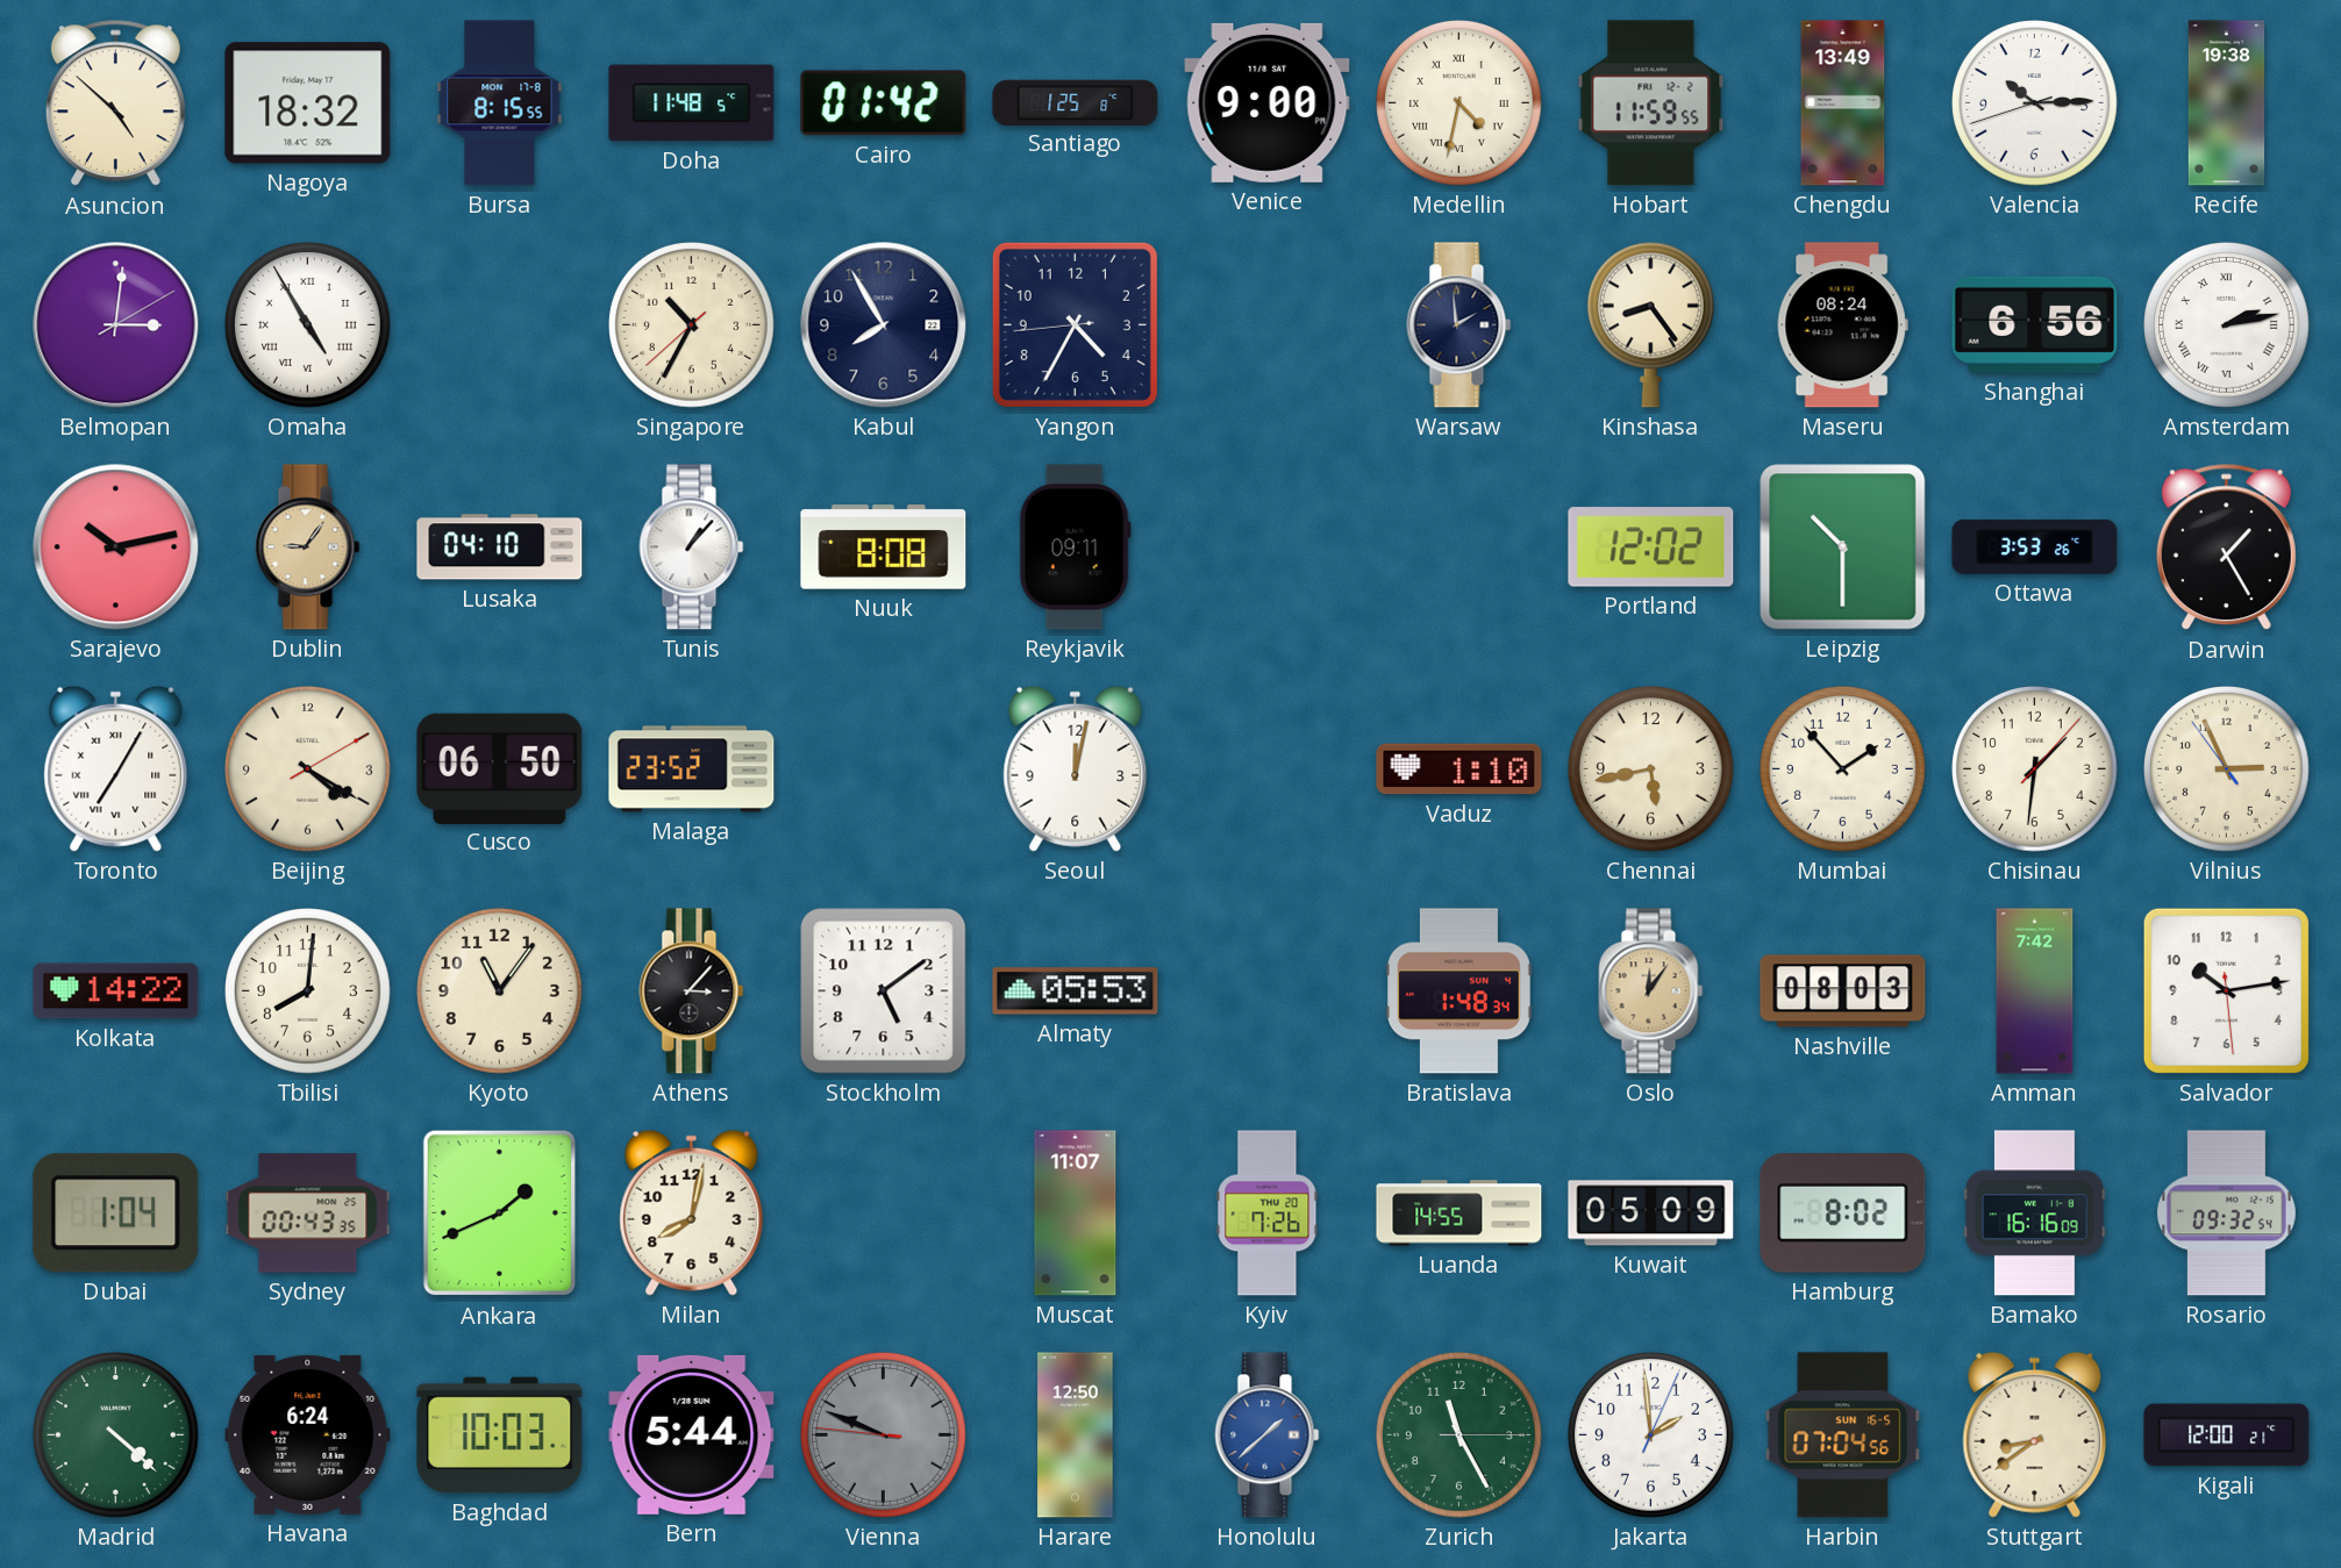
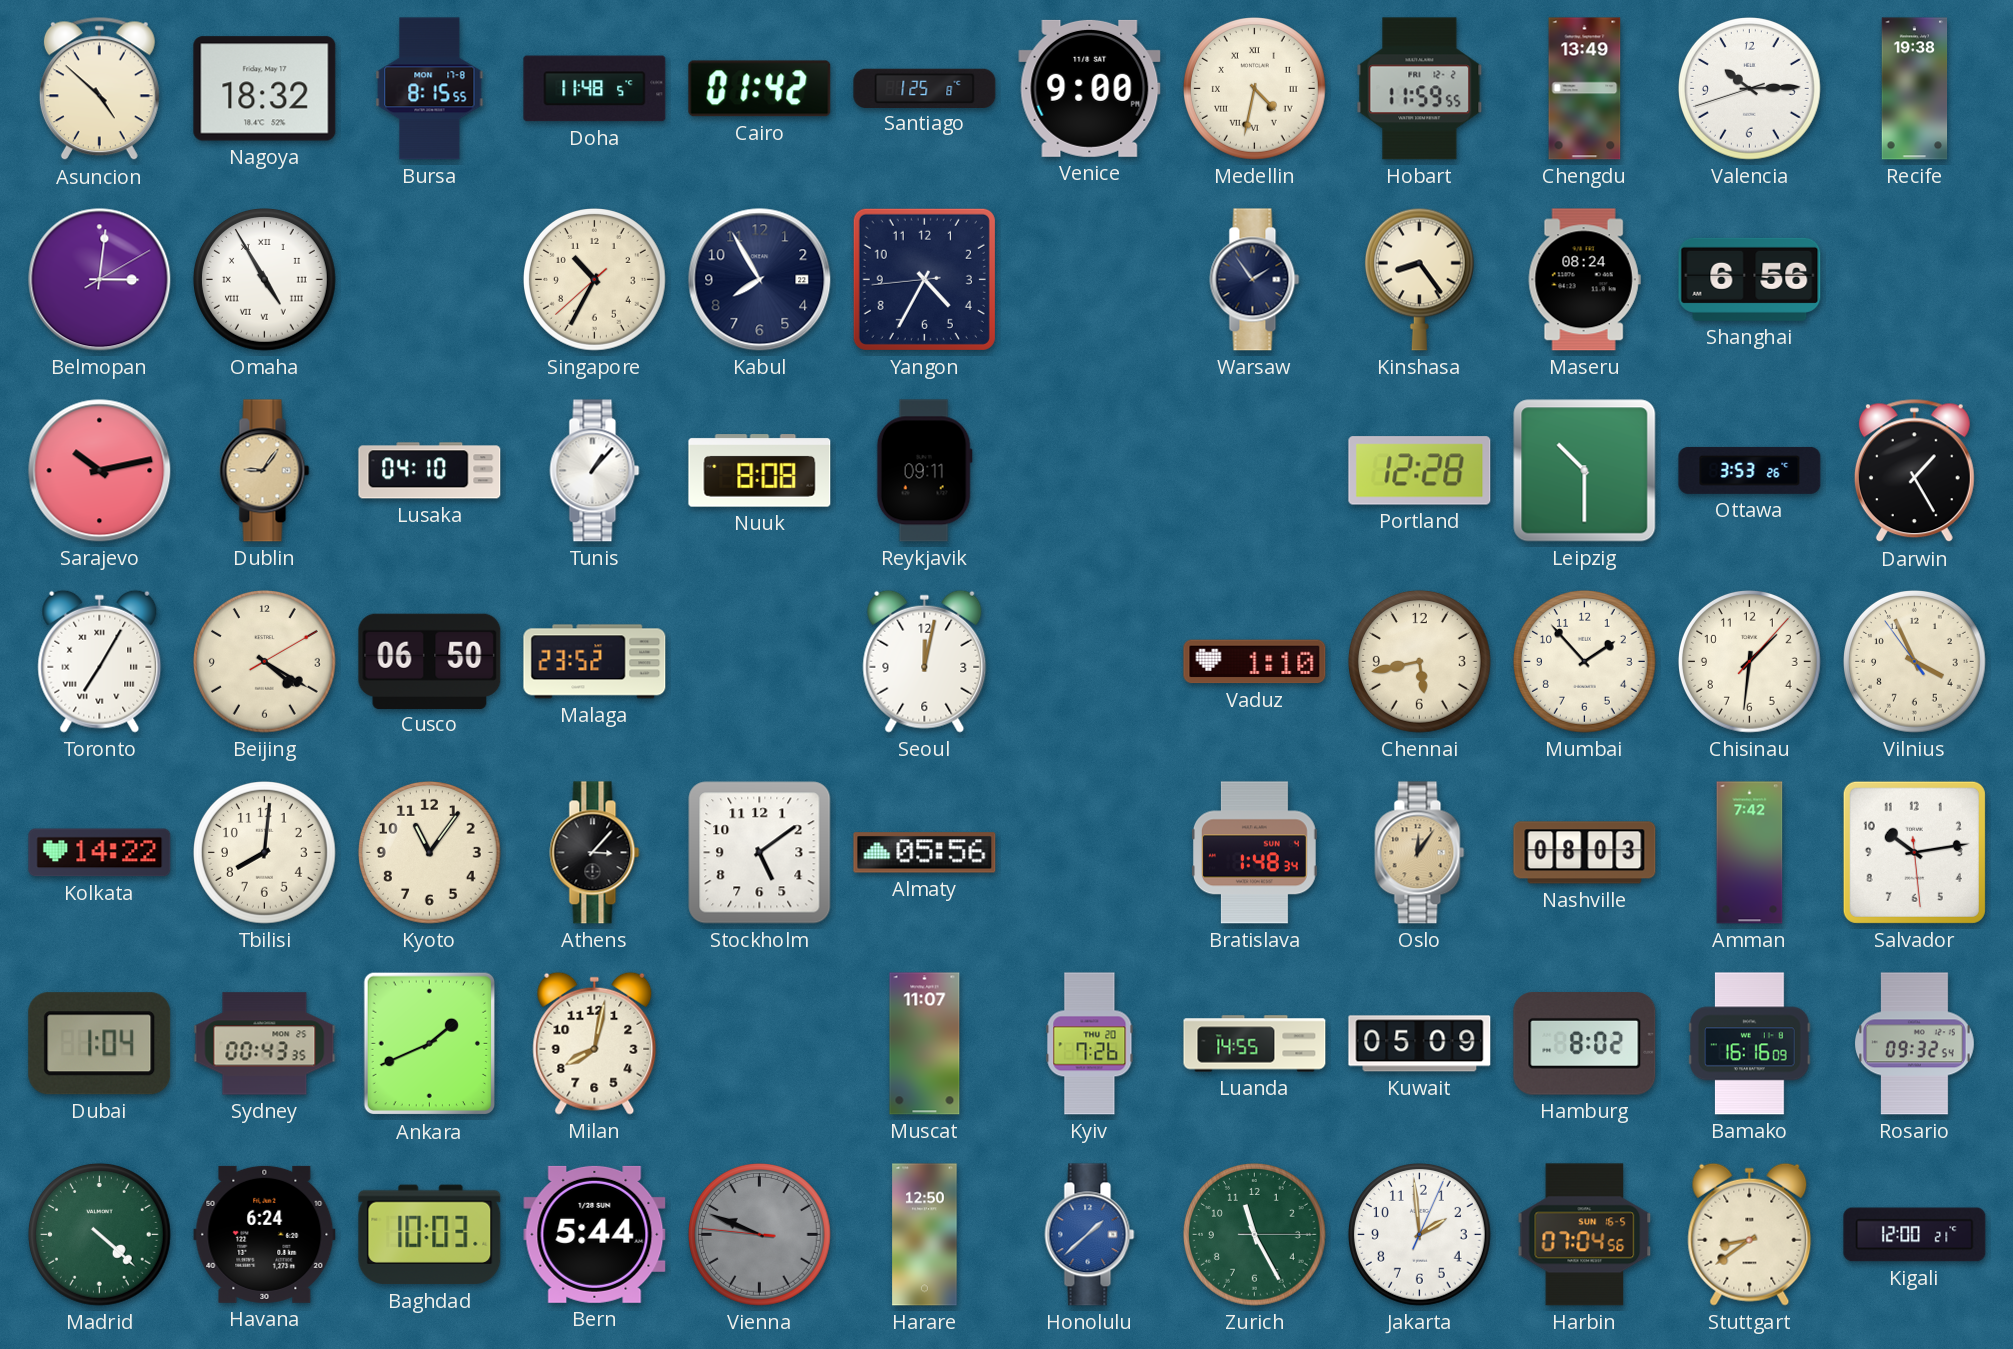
Warsaw: 1:59 -> 1:54 (1255, 280)
Amsterdam: 2:13 -> none (2227, 325)
Portland: 12:02 -> 12:28 (1420, 471)
Vilnius: 2:55 -> 3:55 (1915, 662)
Almaty: 05:53 -> 05:56 (925, 853)
